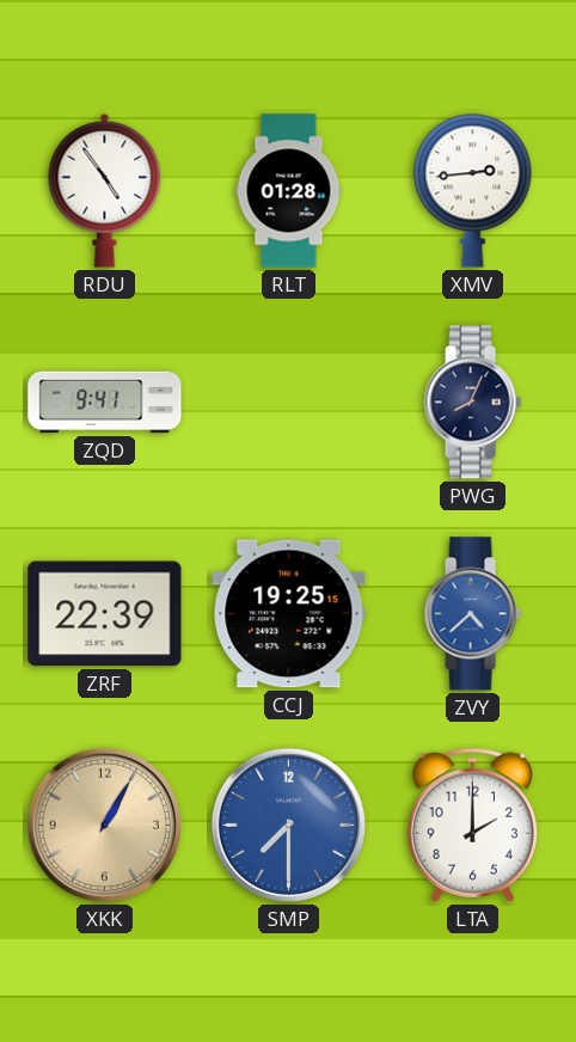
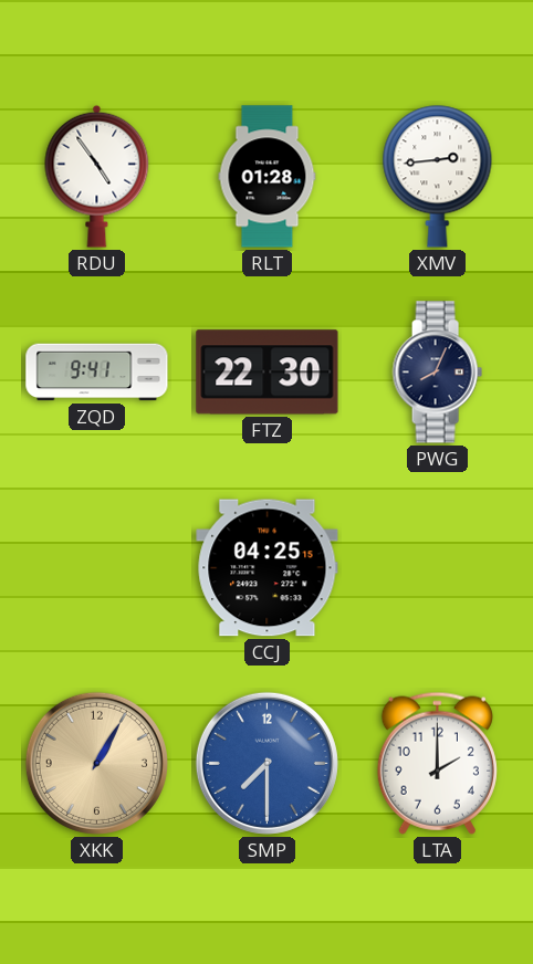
FTZ: none -> 22:30 (268, 373)
ZRF: 22:39 -> none (105, 614)
CCJ: 19:25 -> 04:25 (268, 568)
ZVY: 4:38 -> none (472, 614)
